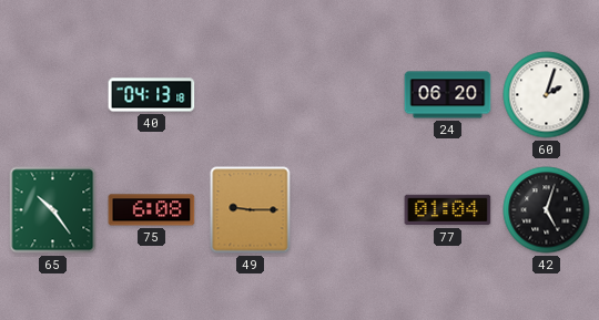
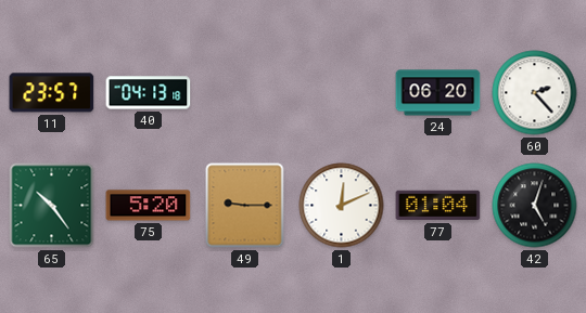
11: none -> 23:57 (52, 93)
60: 2:03 -> 2:23 (535, 93)
75: 6:08 -> 5:20 (149, 206)
1: none -> 12:11 (342, 206)
